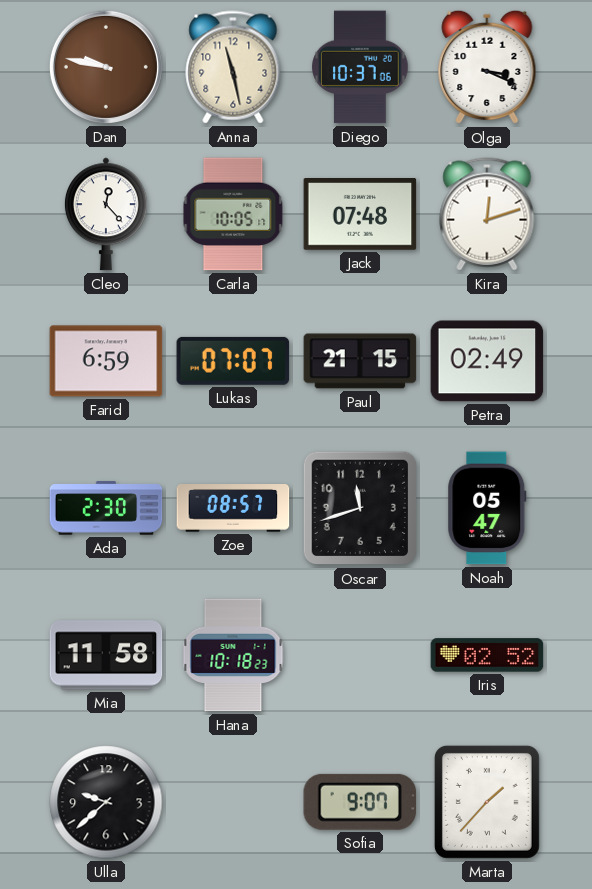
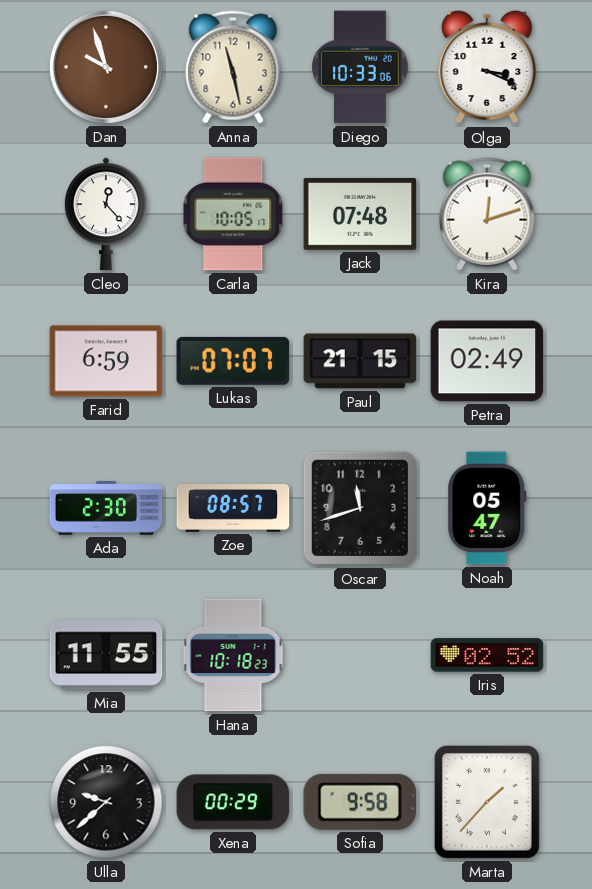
Dan: 9:47 -> 9:57 (106, 67)
Diego: 10:37 -> 10:33 (360, 67)
Mia: 11:58 -> 11:55 (106, 655)
Xena: none -> 00:29 (233, 802)
Sofia: 9:07 -> 9:58 (360, 802)
